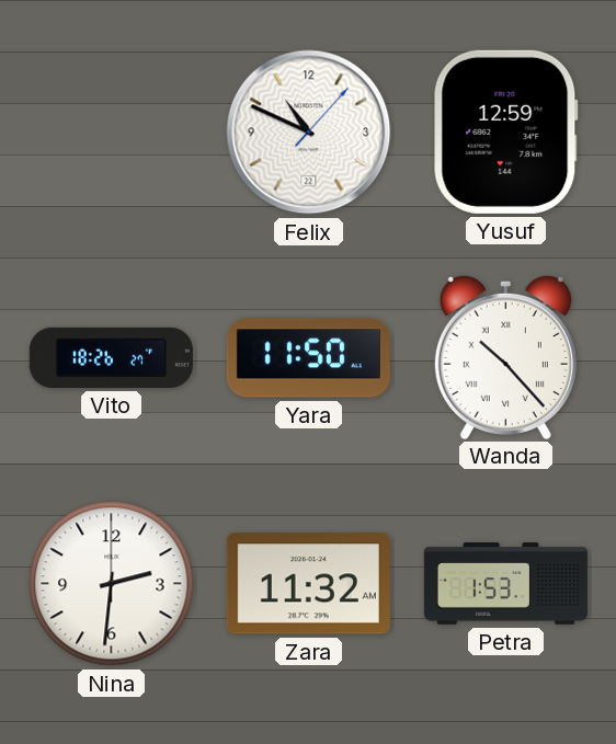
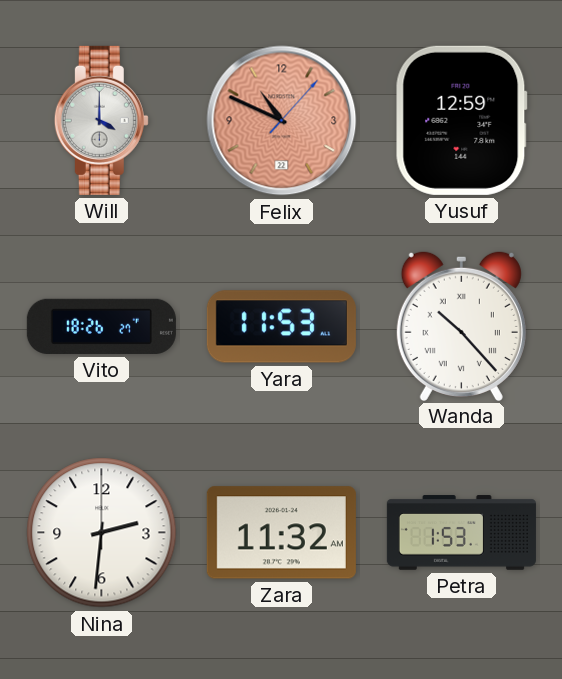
Will: none -> 4:00 (101, 120)
Felix dial: white -> salmon (282, 121)
Yara: 11:50 -> 11:53 (281, 327)
